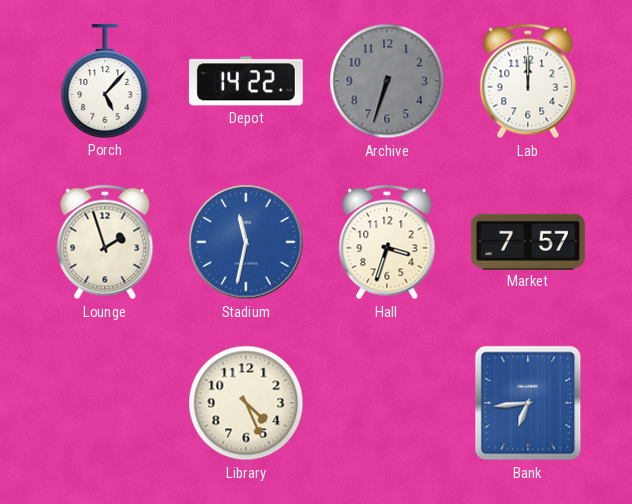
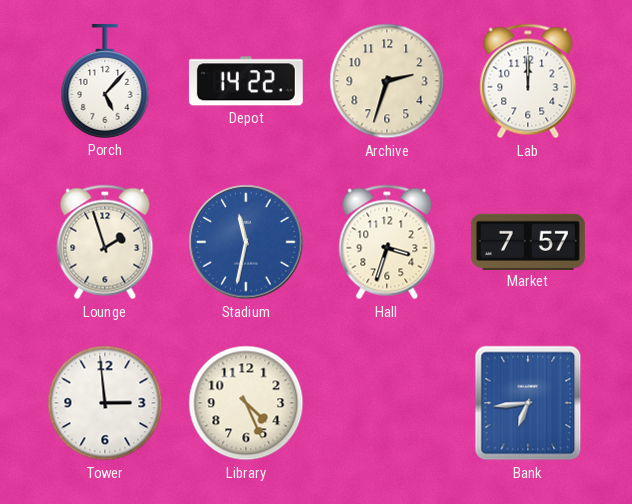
Archive: 6:33 -> 2:33 (387, 81)
Archive dial: grey -> cream (387, 81)
Tower: none -> 2:59 (105, 403)
